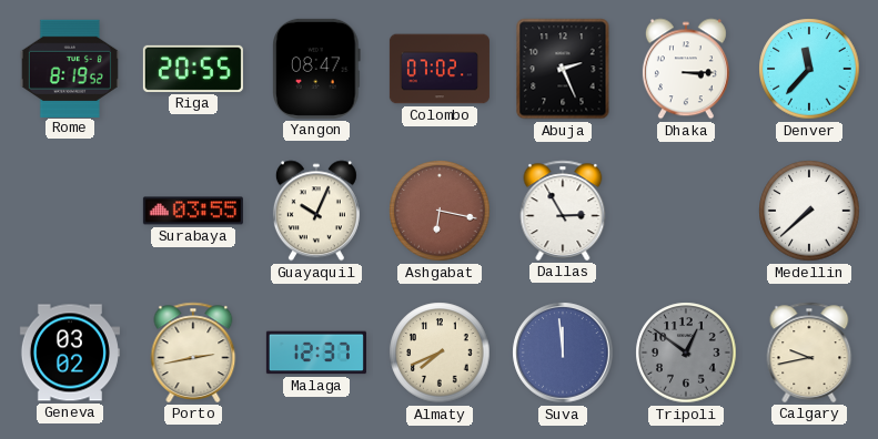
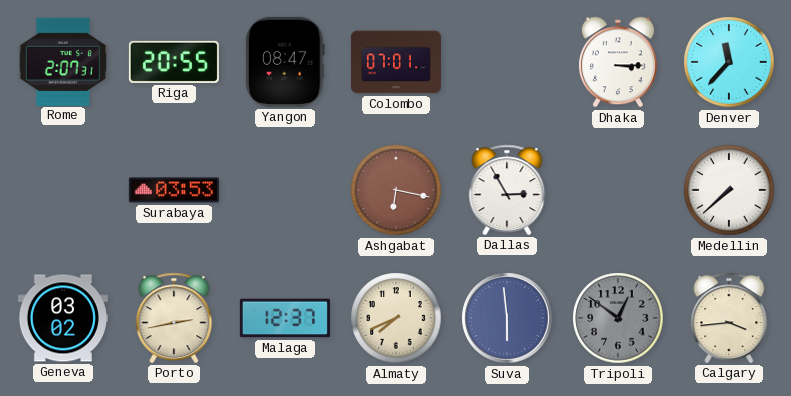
Rome: 8:19 -> 2:07 (63, 61)
Colombo: 07:02 -> 07:01 (396, 62)
Abuja: 2:26 -> none (563, 69)
Surabaya: 03:55 -> 03:53 (174, 190)
Guayaquil: 10:04 -> none (316, 211)
Suva: 11:59 -> 5:59 (507, 318)
Calgary: 9:43 -> 3:44 (729, 318)
